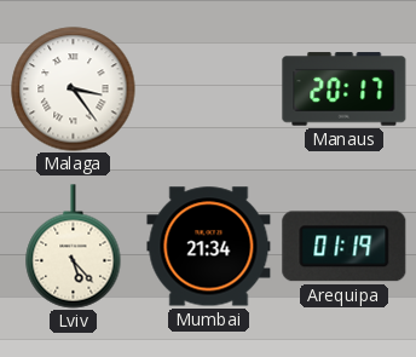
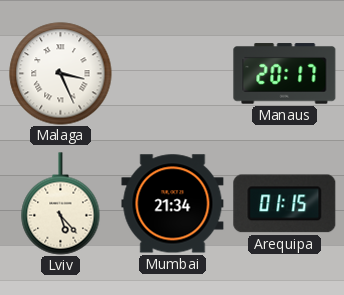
Malaga: 3:24 -> 3:26 (61, 74)
Arequipa: 01:19 -> 01:15 (285, 204)
